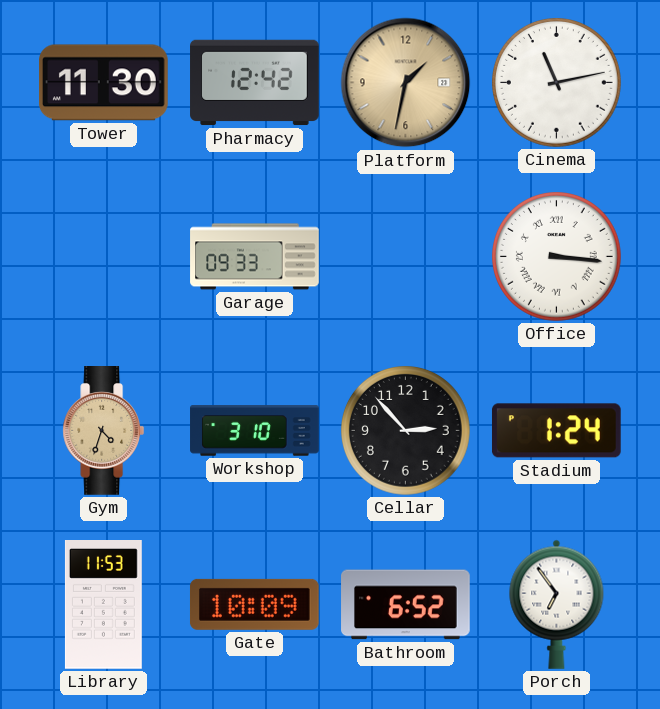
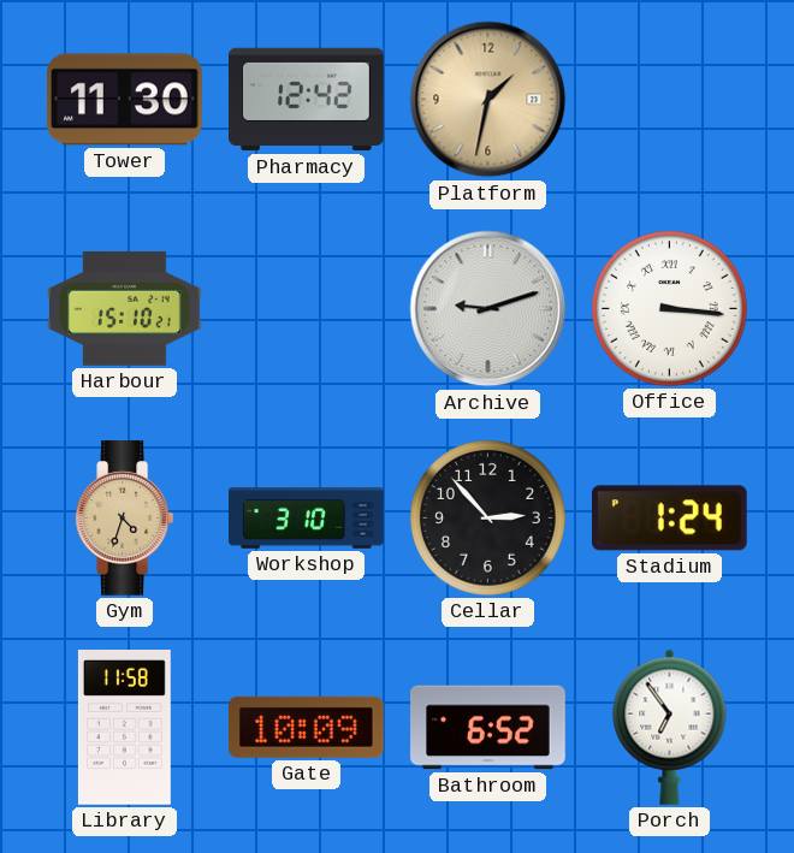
Cinema: 11:13 -> none (557, 83)
Harbour: none -> 15:10 (125, 308)
Garage: 09:33 -> none (255, 257)
Archive: none -> 9:12 (488, 309)
Library: 11:53 -> 11:58 (124, 728)
